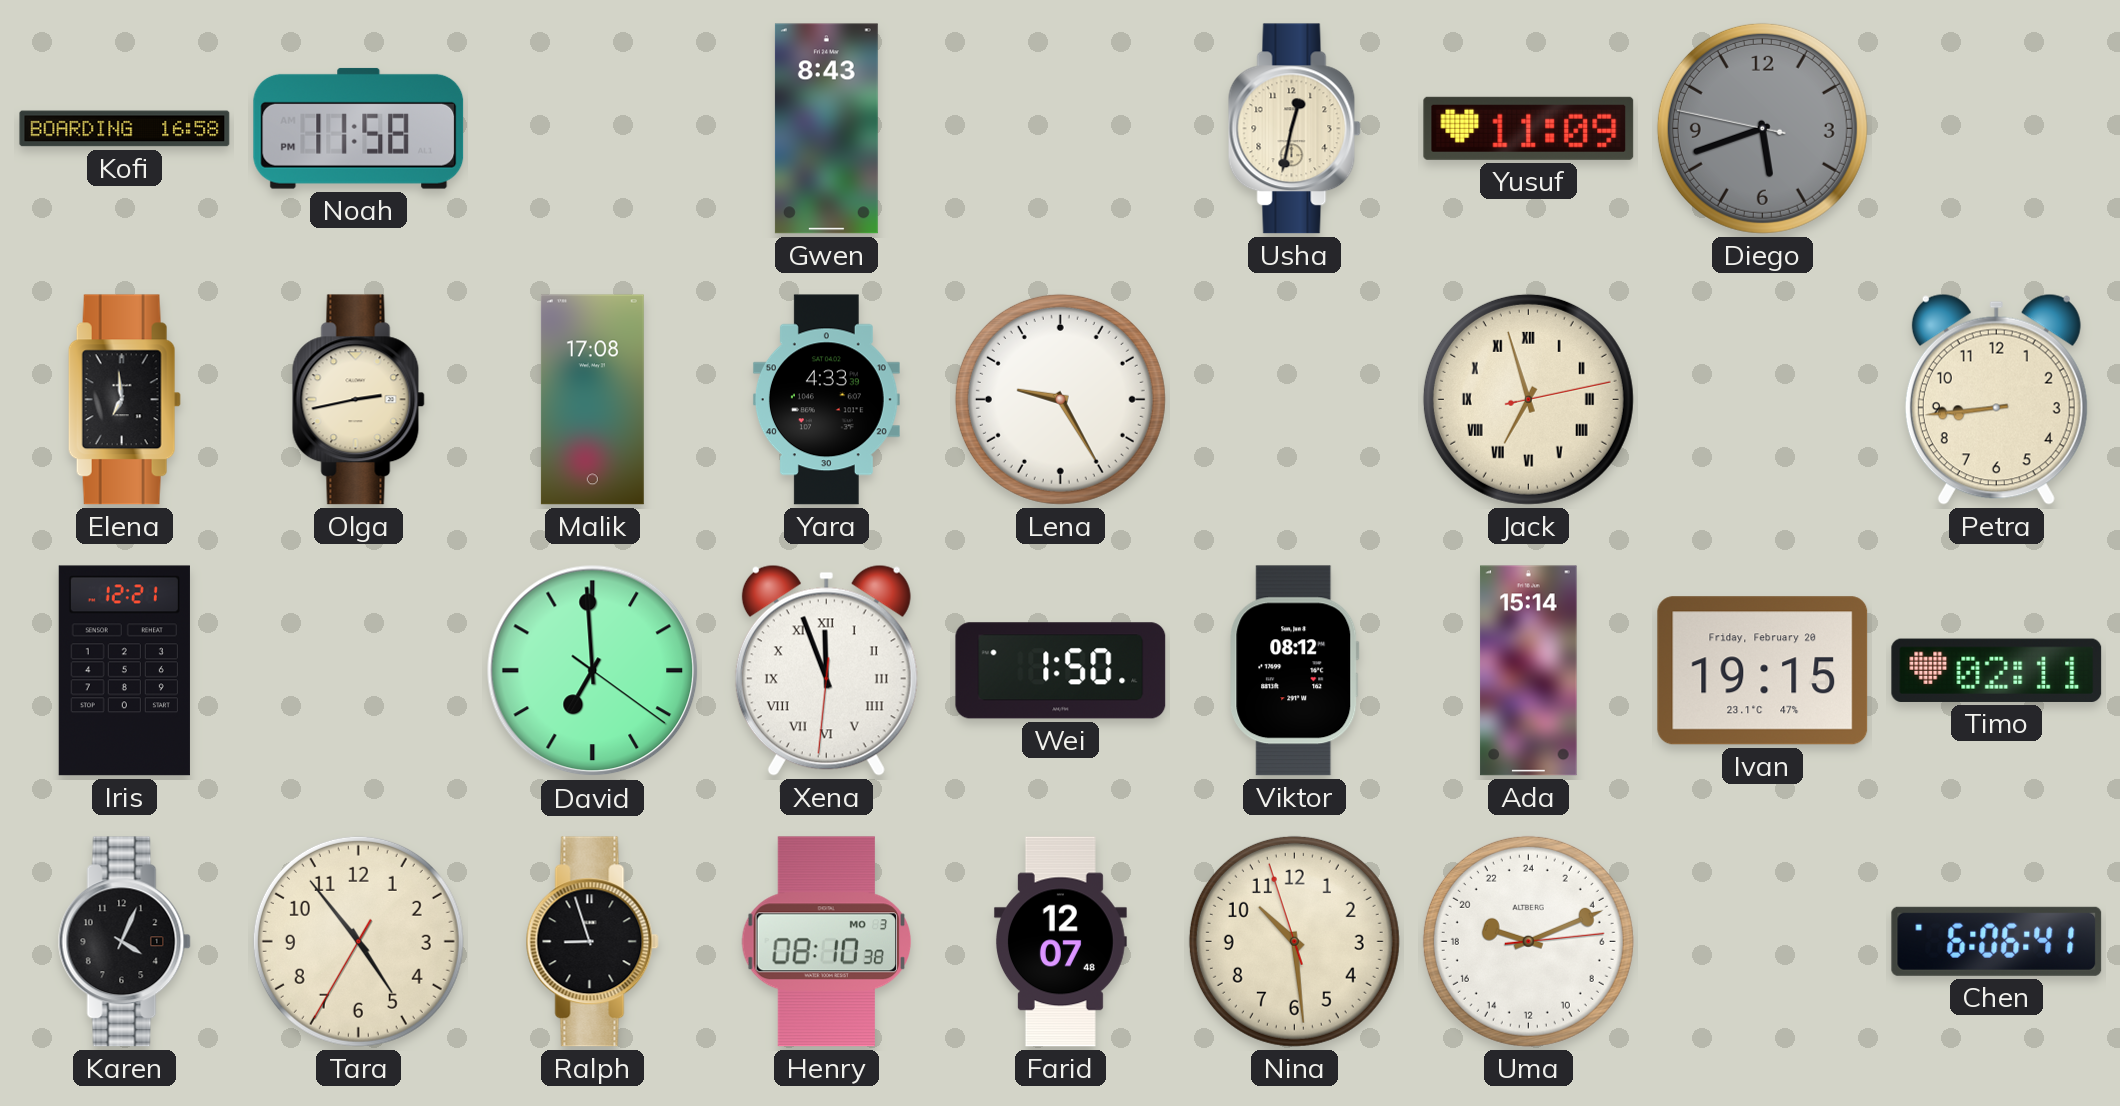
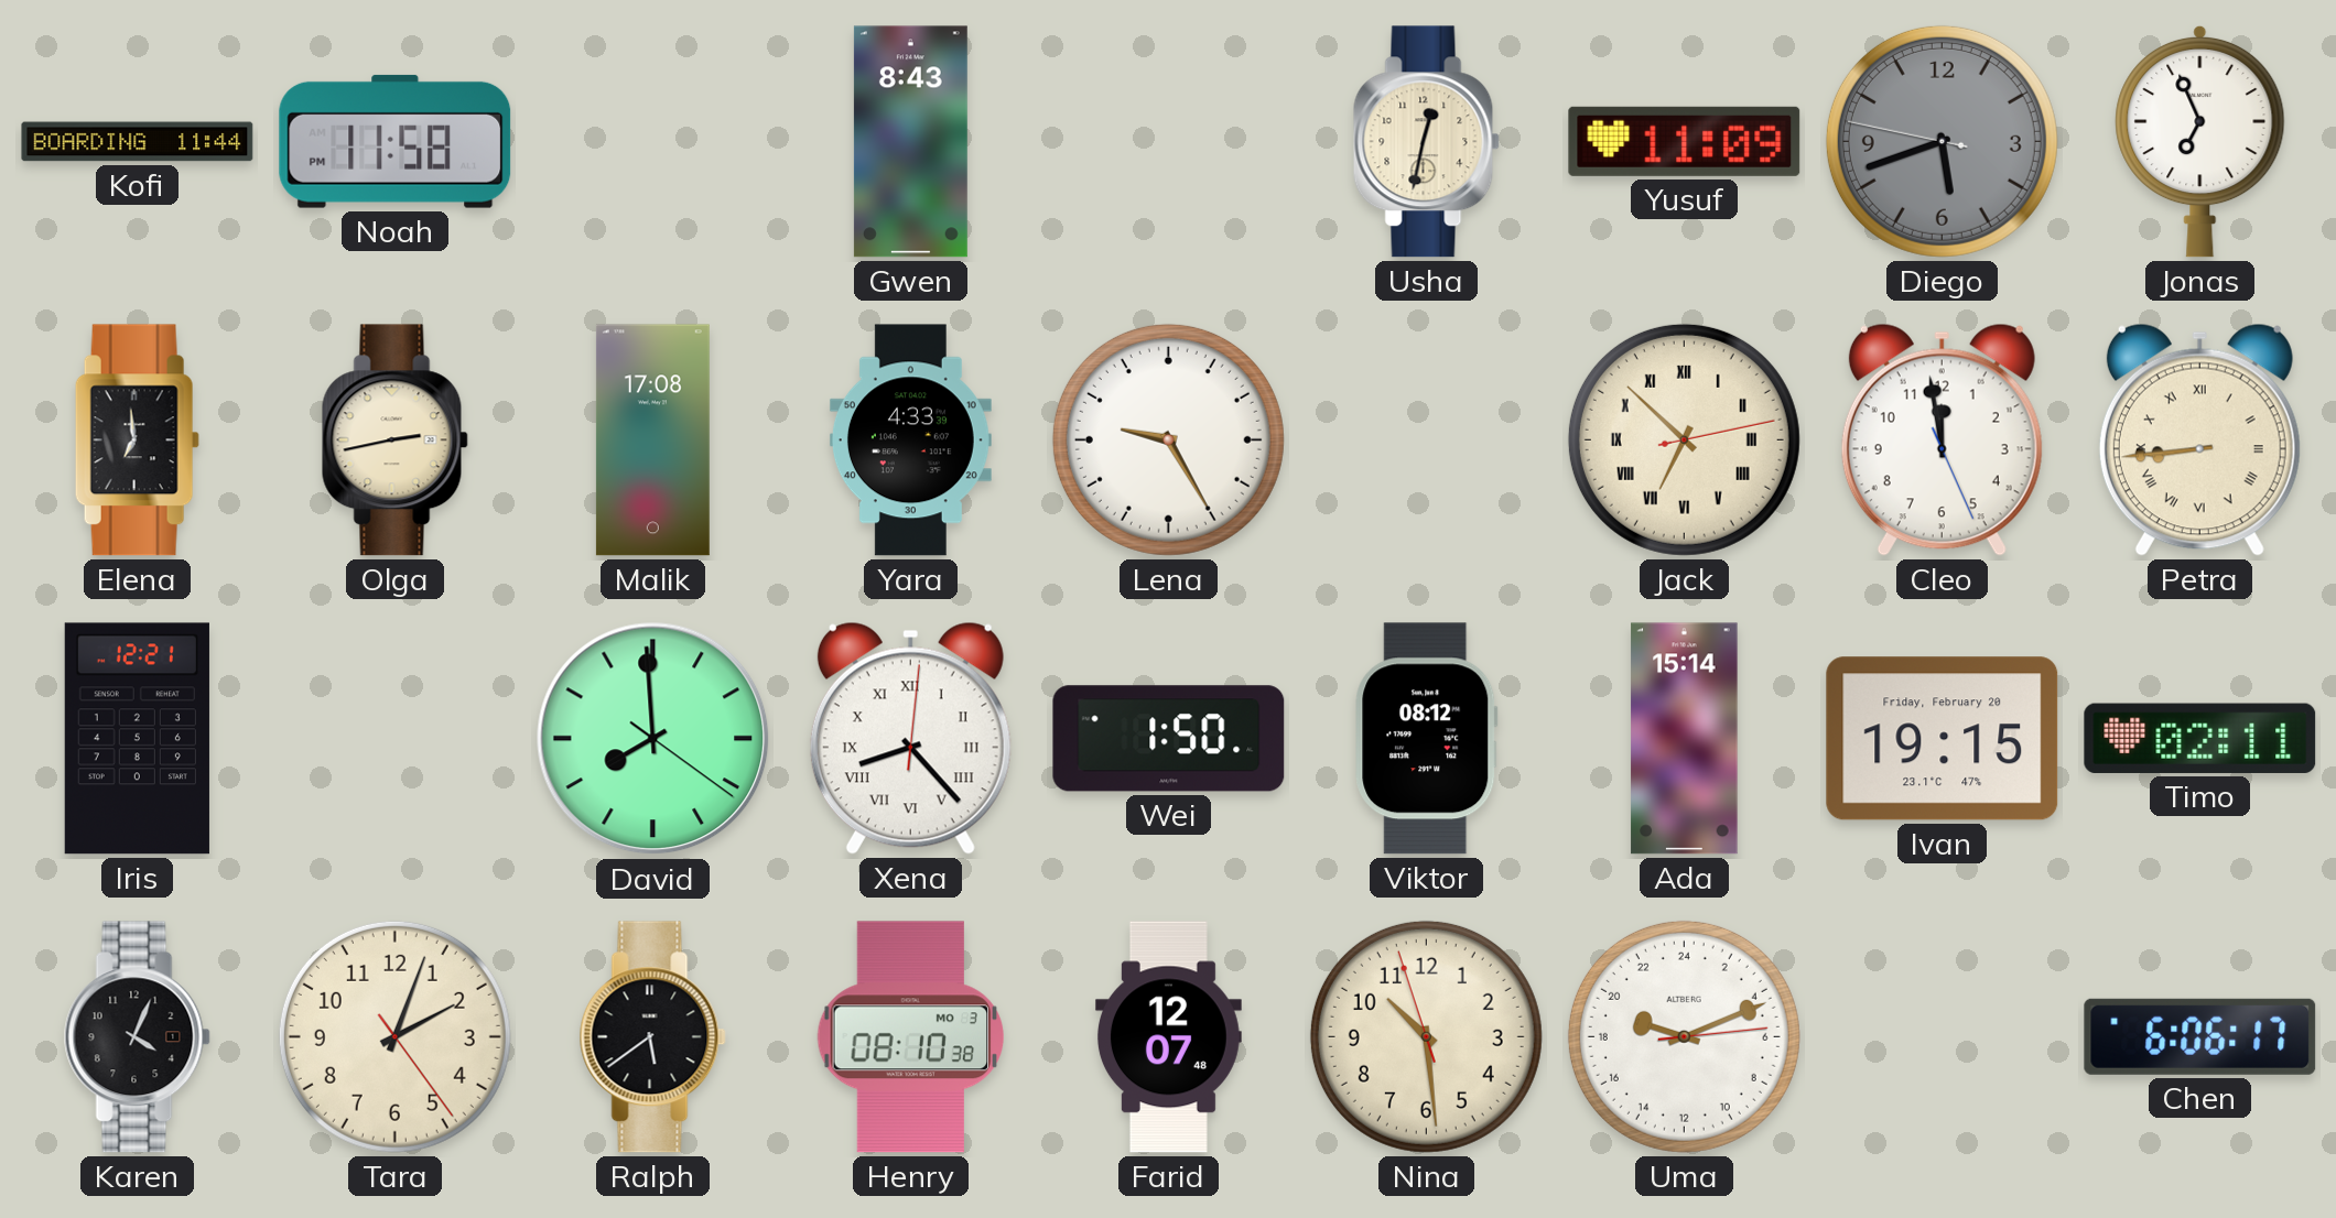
Kofi: 16:58 -> 11:44 (138, 142)
Jonas: none -> 6:56 (2200, 141)
Jack: 6:57 -> 6:52 (1684, 439)
Cleo: none -> 11:58 (1942, 439)
Petra numerals: Arabic -> Roman (2199, 439)
David: 6:59 -> 7:59 (653, 739)
Xena: 11:56 -> 8:23 (910, 738)
Tara: 4:53 -> 2:03 (394, 1036)
Ralph: 8:57 -> 5:39 (652, 1037)
Chen: 6:06:41 -> 6:06:17 (2200, 1036)
